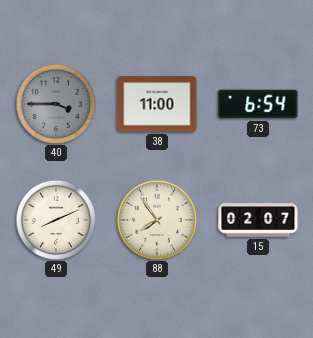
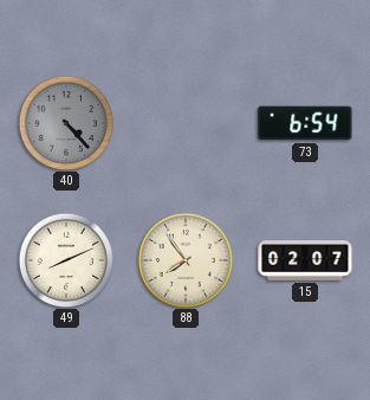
40: 3:45 -> 4:23 (65, 122)
38: 11:00 -> none (157, 104)
